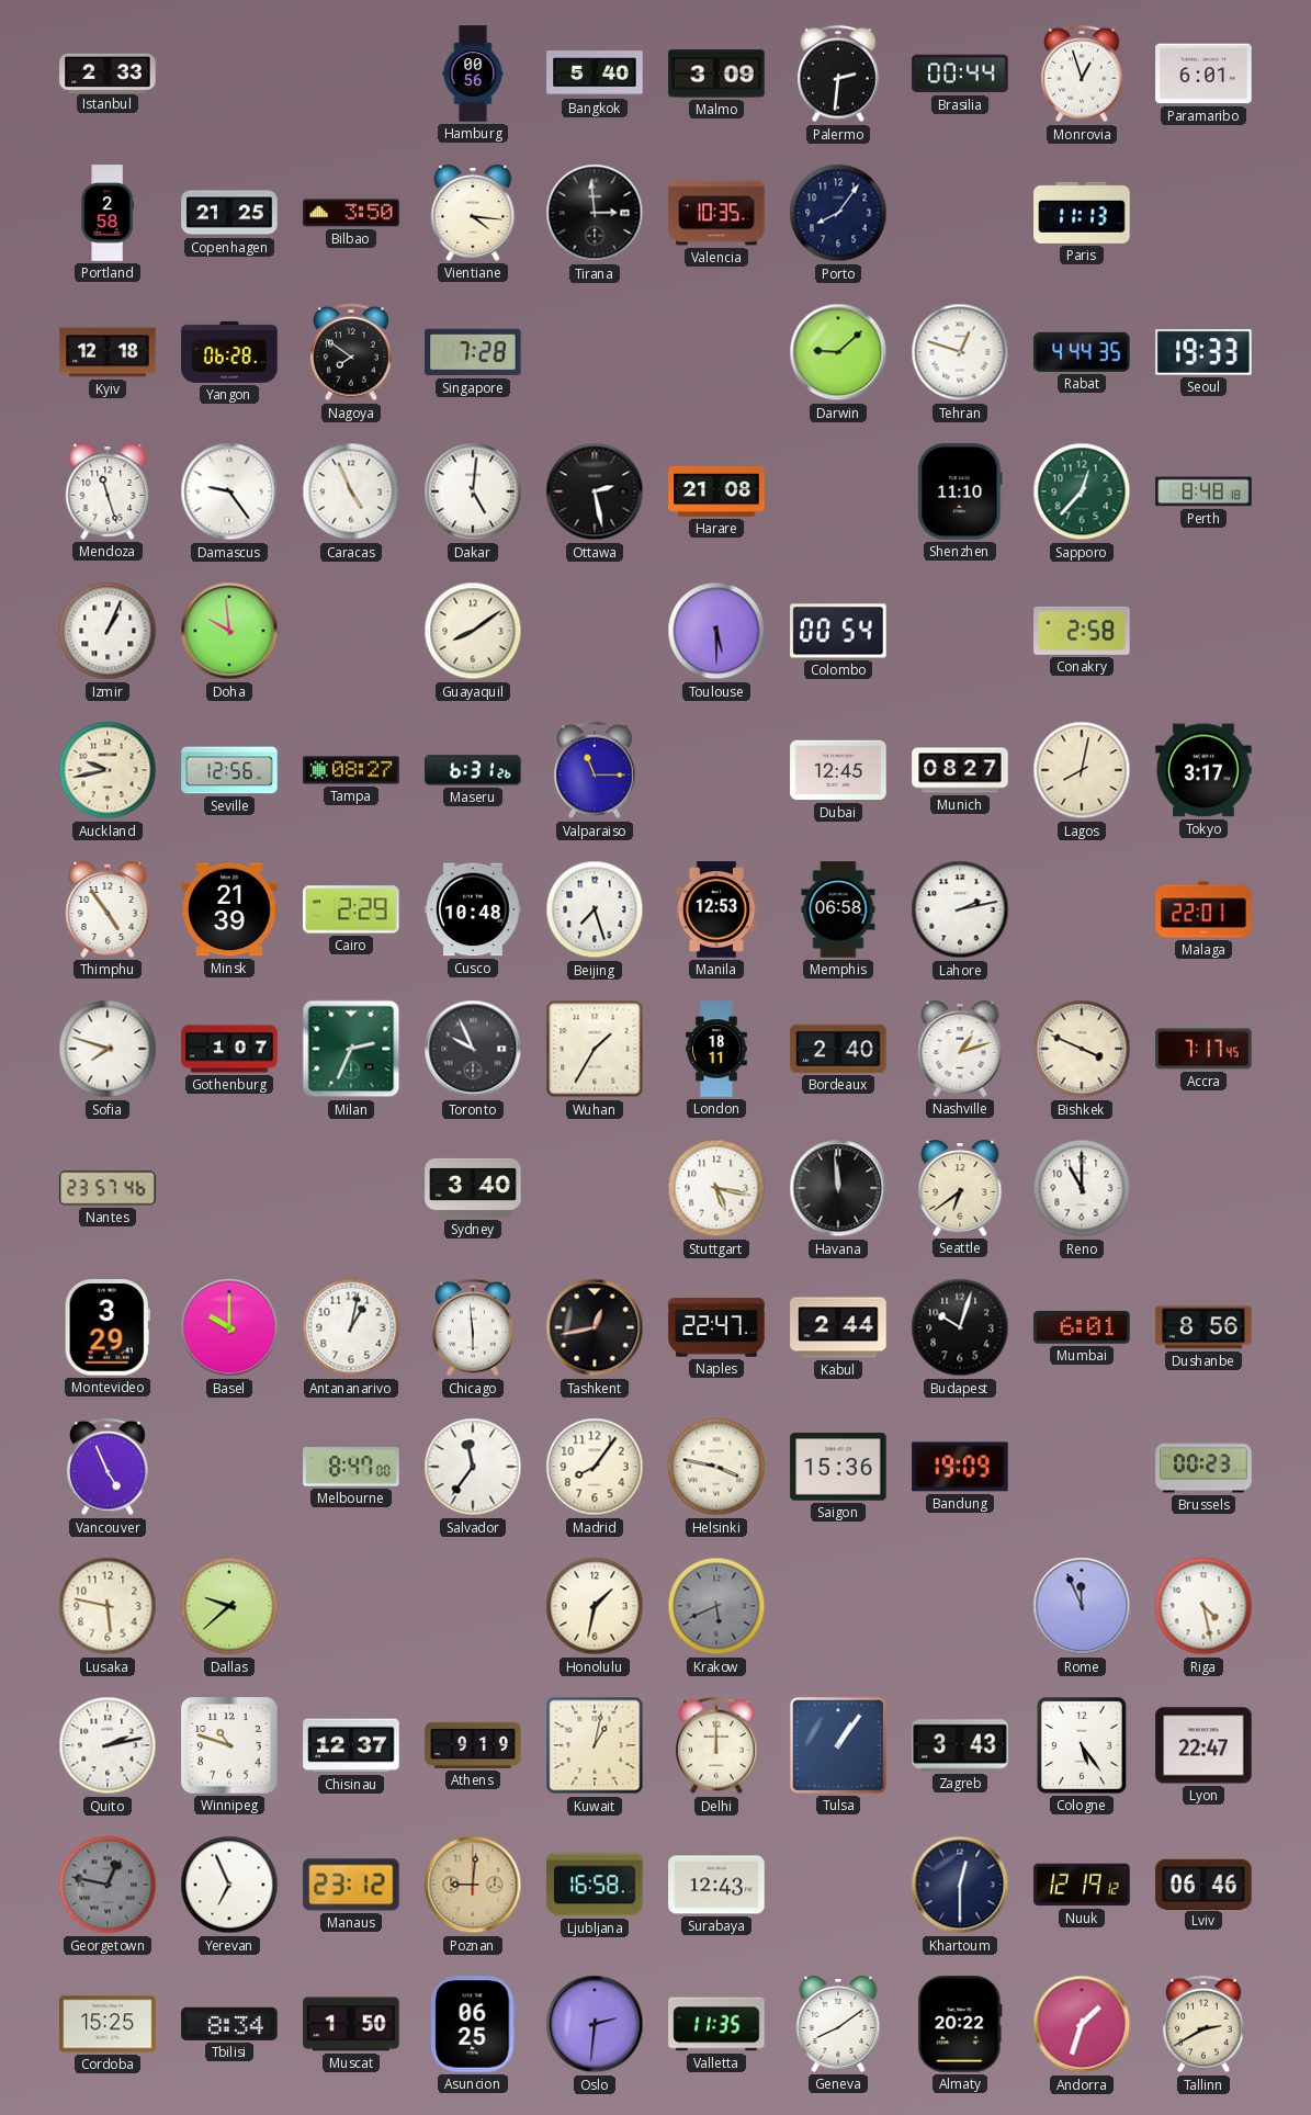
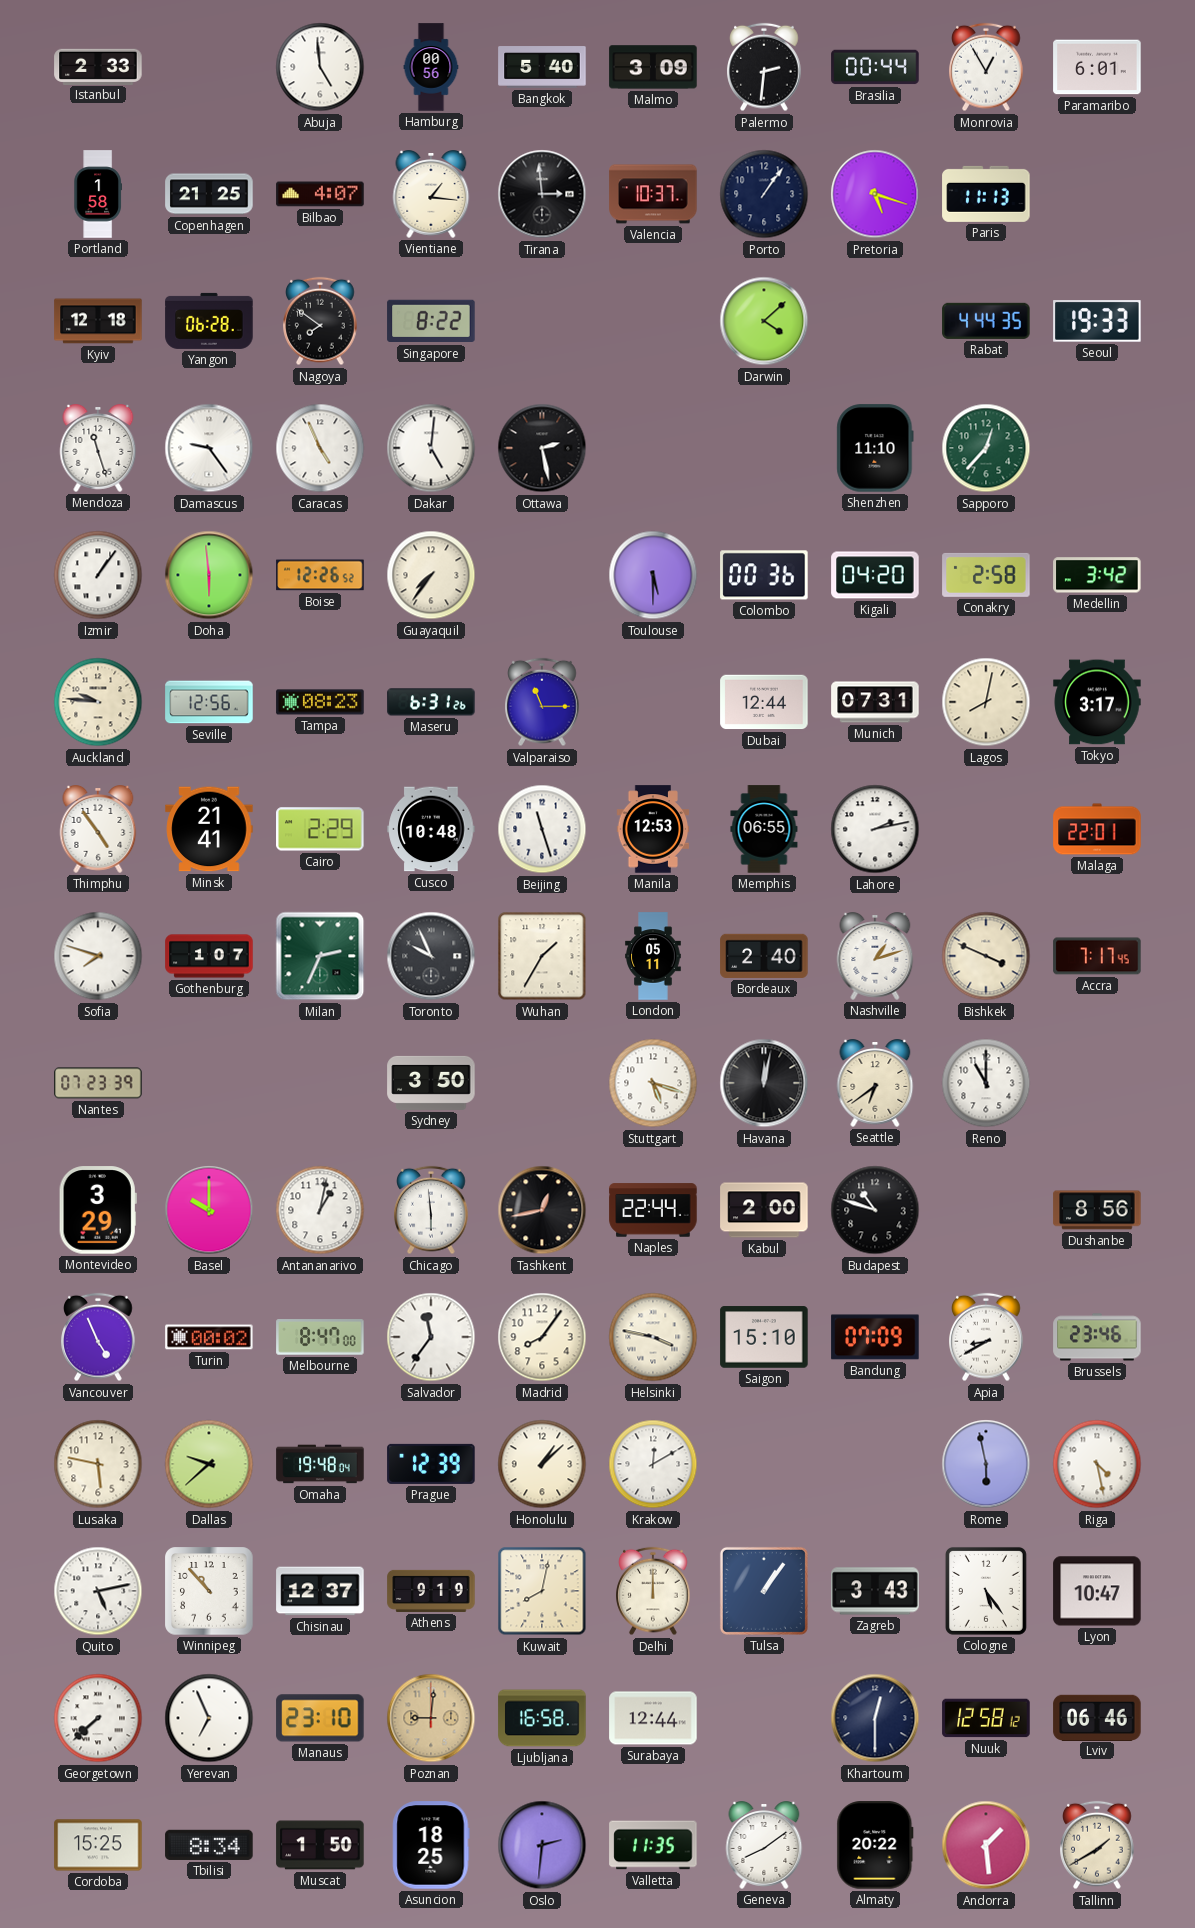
Abuja: none -> 4:59 (320, 67)
Monrovia: 12:57 -> 12:55 (986, 67)
Portland: 2:58 -> 1:58 (98, 194)
Bilbao: 3:50 -> 4:07 (320, 194)
Vientiane: 4:16 -> 1:16 (431, 195)
Valencia: 10:35 -> 10:37 (653, 194)
Porto: 8:06 -> 1:06 (764, 194)
Pretoria: none -> 5:18 (875, 194)
Singapore: 7:28 -> 8:22 (431, 321)
Darwin: 9:08 -> 4:08 (764, 321)
Tehran: 12:48 -> none (960, 352)
Harare: 21:08 -> none (716, 491)
Perth: 8:48 -> none (1203, 491)
Izmir: 1:04 -> 1:06 (98, 575)
Doha: 9:59 -> 5:59 (209, 575)
Boise: none -> 12:26 (320, 575)
Guayaquil: 8:09 -> 7:36 (431, 575)
Colombo: 00:54 -> 00:36 (764, 575)
Kigali: none -> 04:20 (875, 575)
Medellin: none -> 3:42 (1097, 575)
Auckland: 9:43 -> 9:46 (98, 702)
Tampa: 08:27 -> 08:23 (320, 702)
Dubai: 12:45 -> 12:44 (764, 702)
Munich: 08:27 -> 07:31 (875, 702)
Minsk: 21:39 -> 21:41 (209, 829)
Beijing: 7:27 -> 11:27 (542, 829)
Memphis: 06:58 -> 06:55 (764, 829)
London: 18:11 -> 05:11 (653, 956)
Nantes: 23:57 -> 07:23 (98, 1083)
Sydney: 3:40 -> 3:50 (431, 1083)
Stuttgart: 5:17 -> 5:18 (653, 1083)
Havana: 11:59 -> 12:02 (764, 1083)
Naples: 22:47 -> 22:44 (653, 1210)
Kabul: 2:44 -> 2:00 (764, 1210)
Budapest: 10:03 -> 10:48 (875, 1210)
Mumbai: 6:01 -> none (1082, 1327)
Turin: none -> 00:02 (209, 1337)
Saigon: 15:36 -> 15:10 (764, 1337)
Bandung: 19:09 -> 07:09 (875, 1337)
Apia: none -> 8:40 (986, 1337)
Brussels: 00:23 -> 23:46 (1097, 1337)
Omaha: none -> 19:48 (320, 1464)
Prague: none -> 12:39 (431, 1464)
Honolulu: 1:32 -> 1:08 (542, 1464)
Krakow: 5:41 -> 12:10 (653, 1464)
Krakow dial: grey -> white (653, 1464)
Rome: 11:56 -> 5:58 (986, 1464)
Quito: 2:13 -> 5:13 (98, 1591)
Winnipeg: 10:48 -> 10:53 (209, 1591)
Kuwait: 1:02 -> 8:02 (542, 1591)
Lyon: 22:47 -> 10:47 (1097, 1591)
Georgetown: 12:47 -> 7:38 (98, 1718)
Georgetown dial: grey -> white (98, 1718)
Manaus: 23:12 -> 23:10 (320, 1718)
Surabaya: 12:43 -> 12:44 (653, 1718)
Nuuk: 12:19 -> 12:58 (986, 1718)
Asuncion: 06:25 -> 18:25 (431, 1845)
Andorra: 1:33 -> 1:29 (986, 1845)
Tallinn: 2:40 -> 1:40 (1097, 1845)
